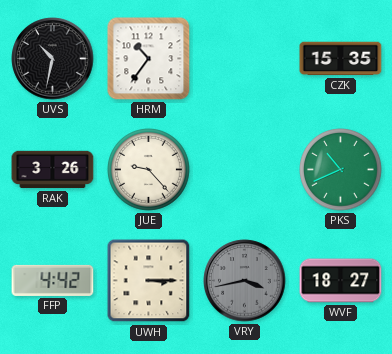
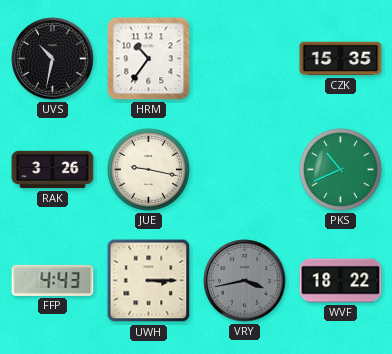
JUE: 9:23 -> 9:17 (149, 170)
FFP: 4:42 -> 4:43 (53, 280)
WVF: 18:27 -> 18:22 (341, 281)
